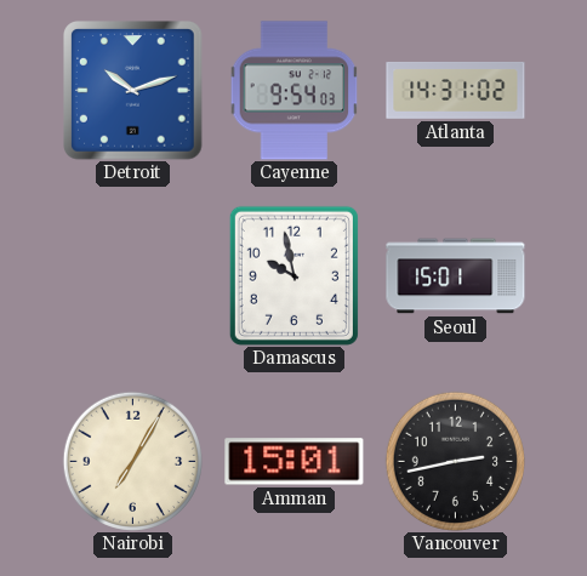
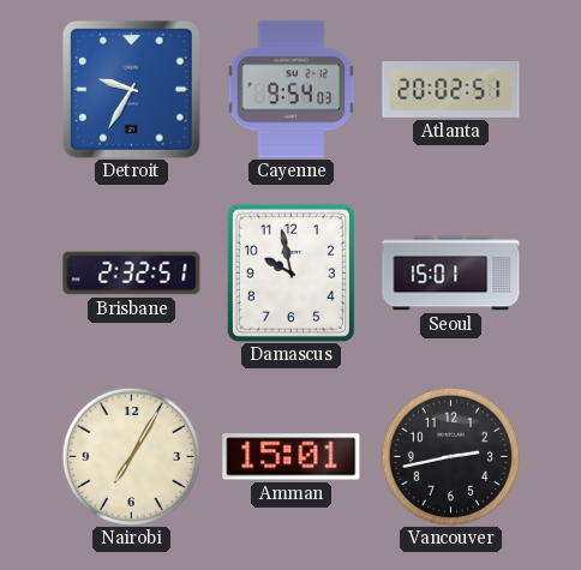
Detroit: 10:12 -> 9:35 (132, 90)
Atlanta: 14:31 -> 20:02 (451, 89)
Brisbane: none -> 2:32 (132, 274)
